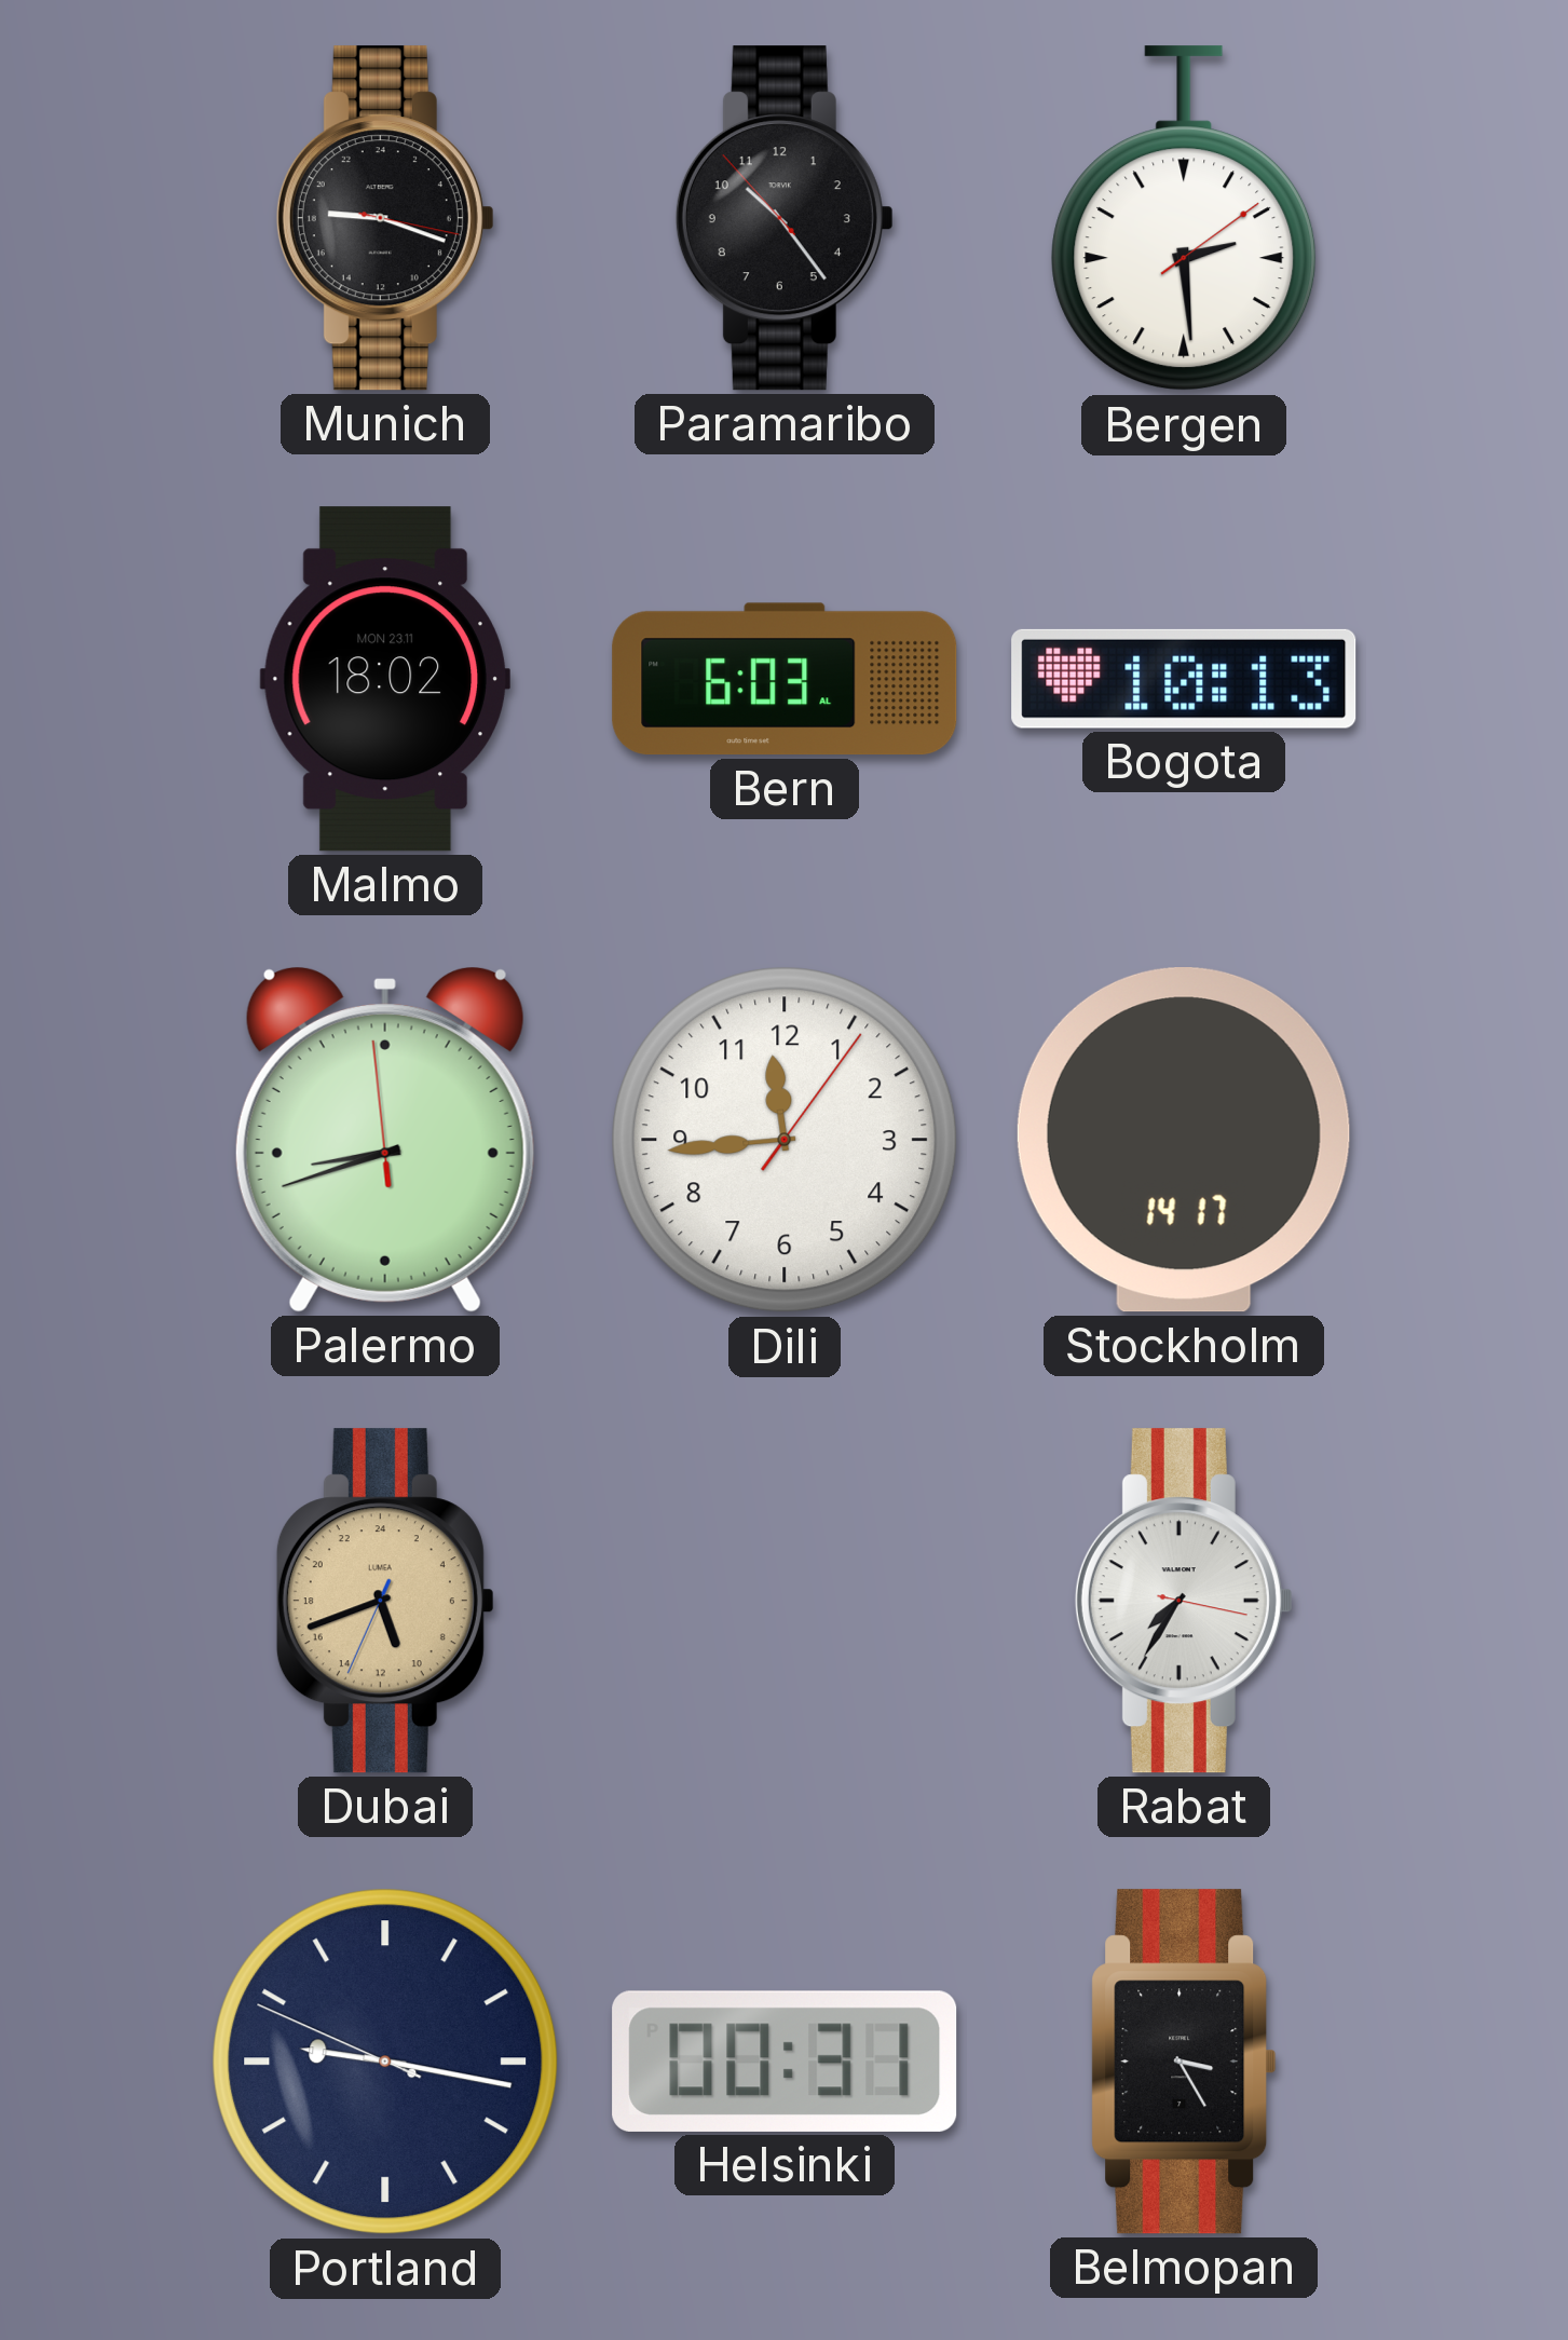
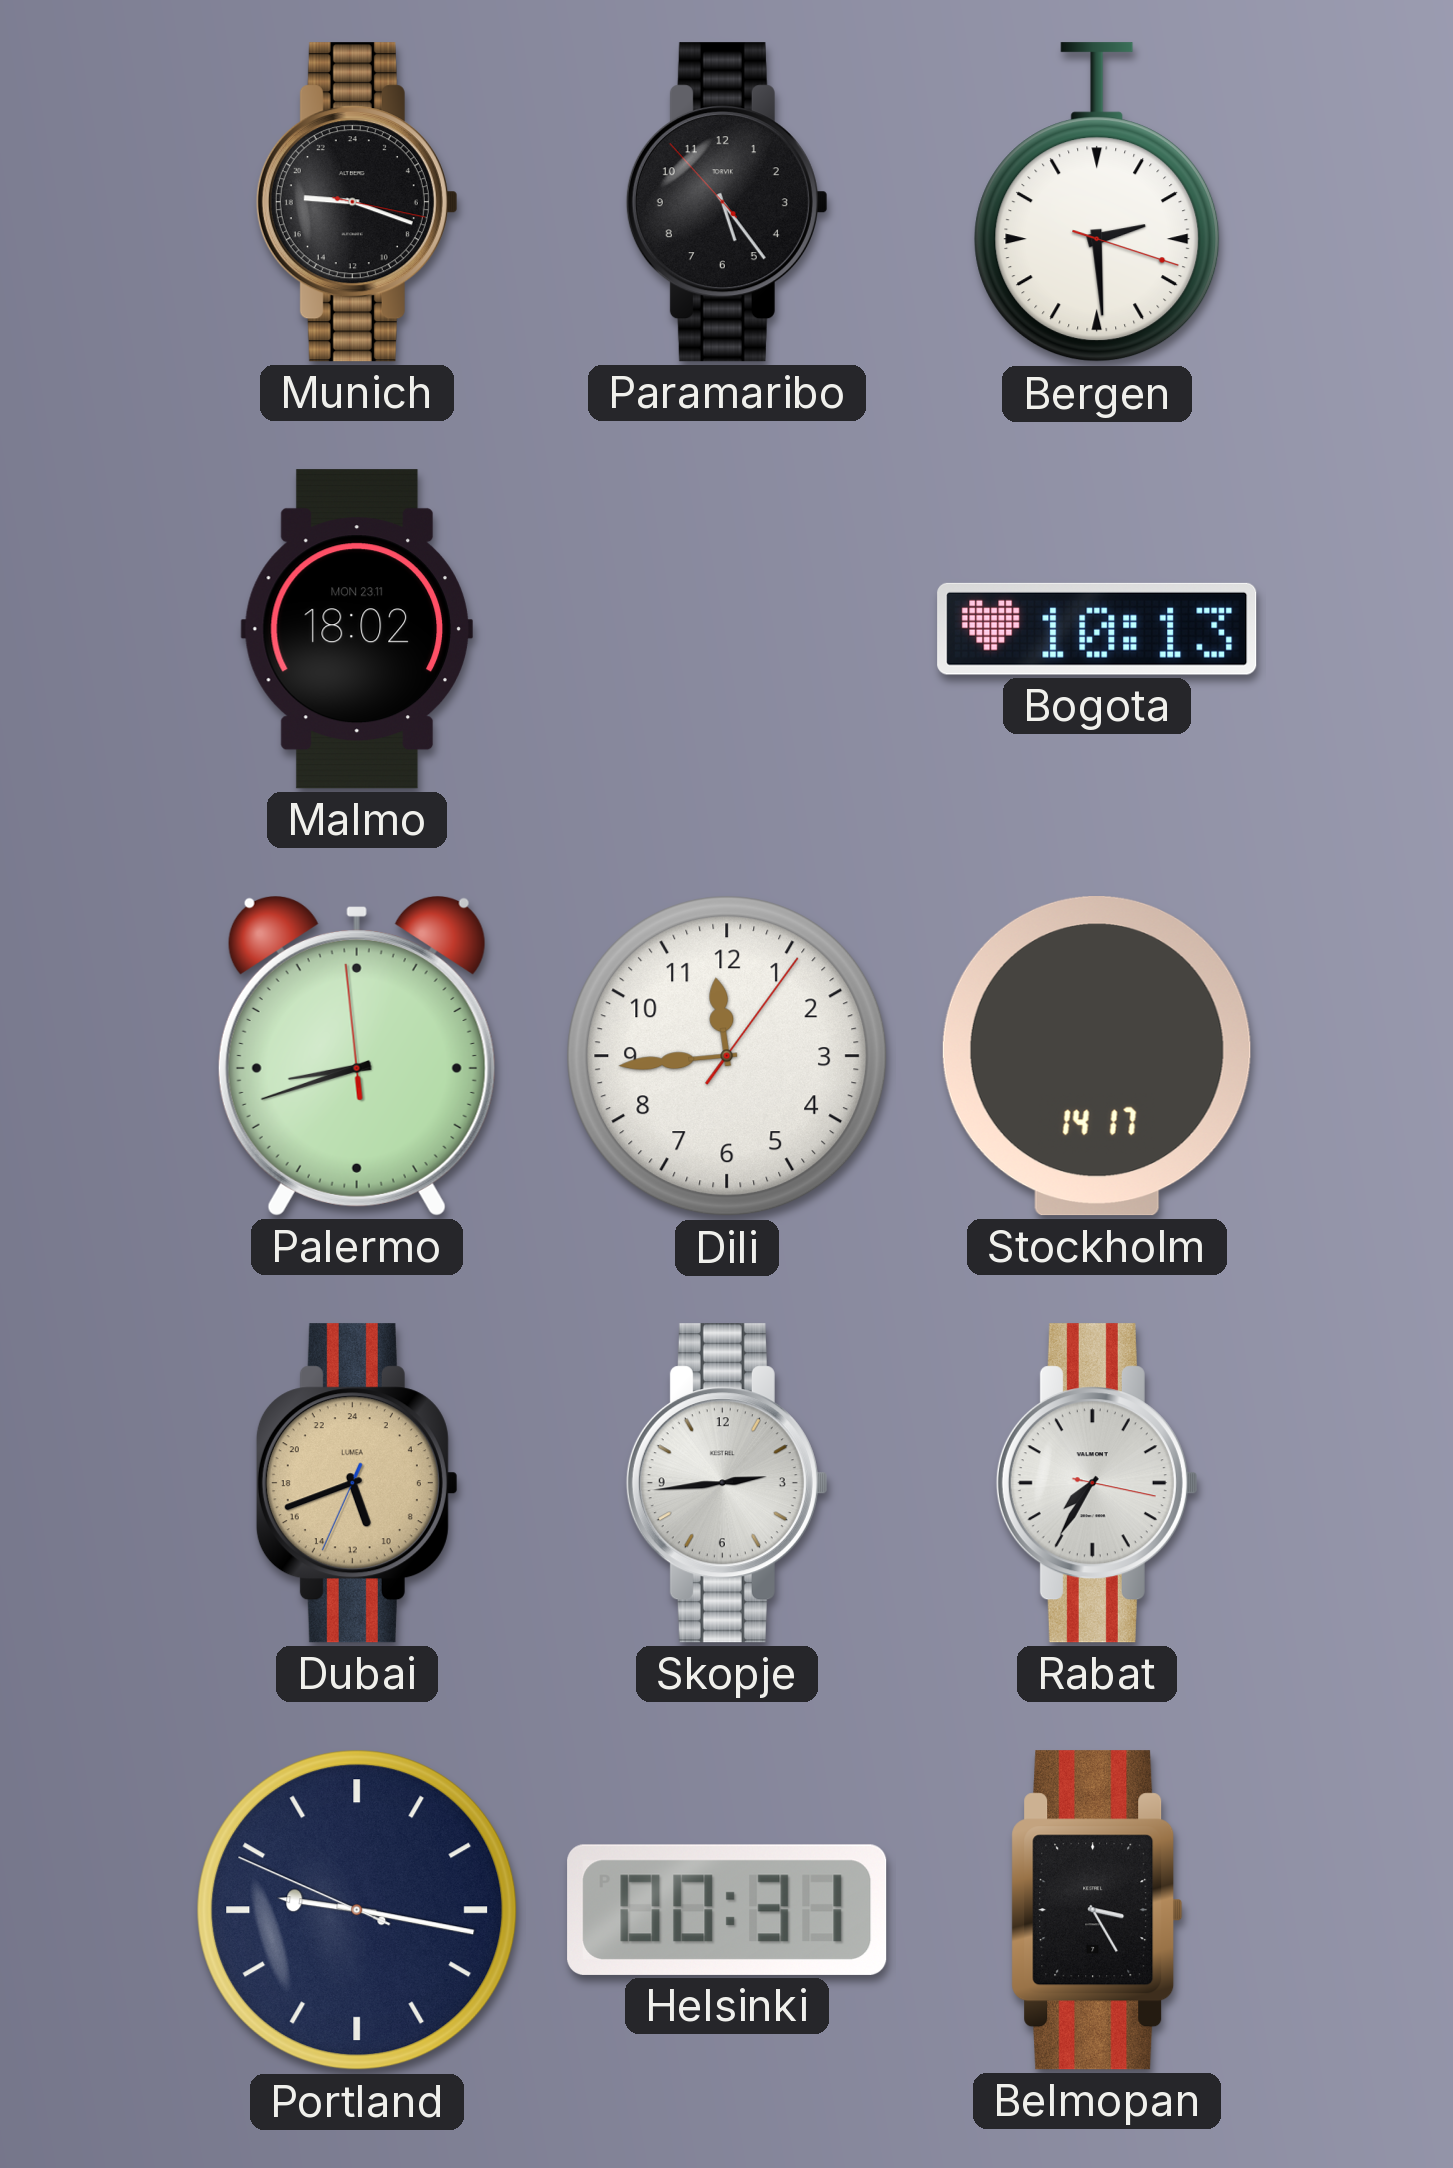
Paramaribo: 10:23 -> 5:23 (727, 202)
Bergen: 2:29:09 -> 2:29:18 (1097, 203)
Bern: 6:03 -> none (785, 679)
Skopje: none -> 2:44 (727, 1483)
